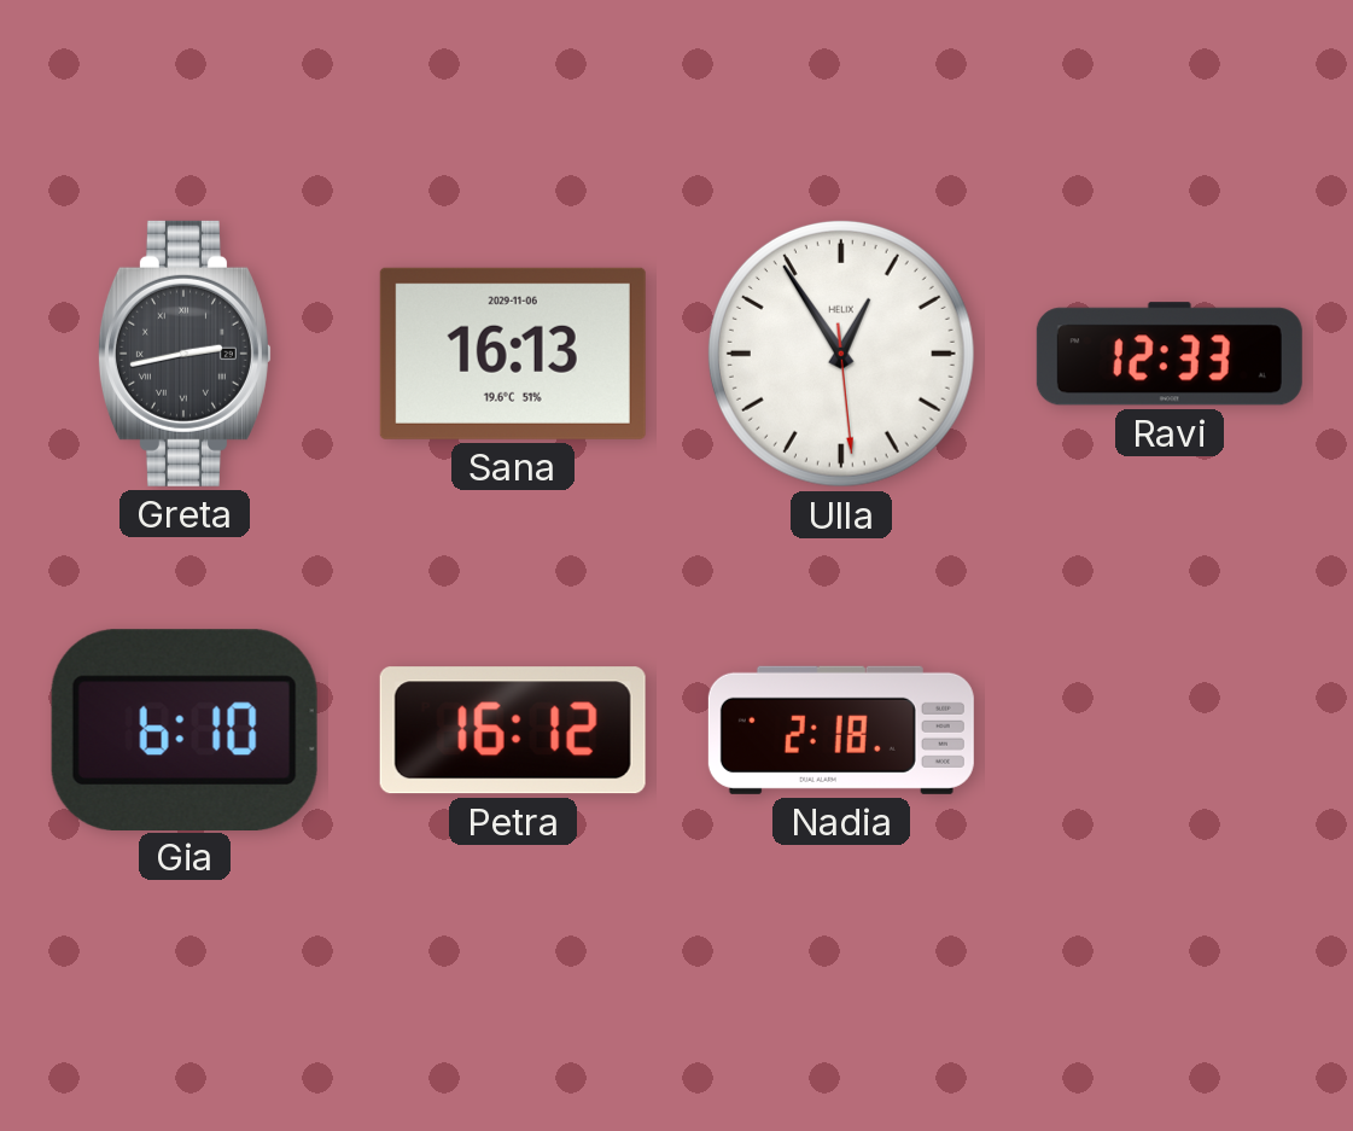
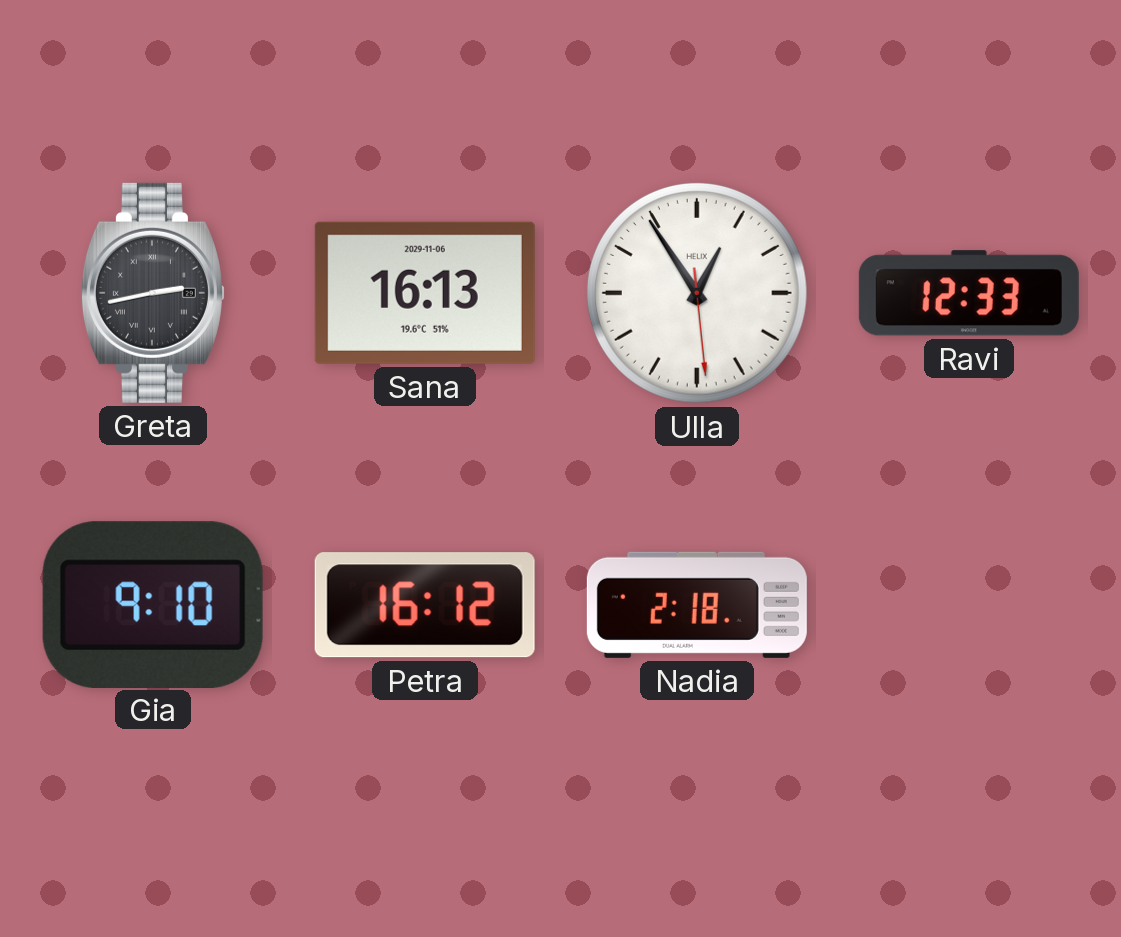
Gia: 6:10 -> 9:10 (153, 604)
